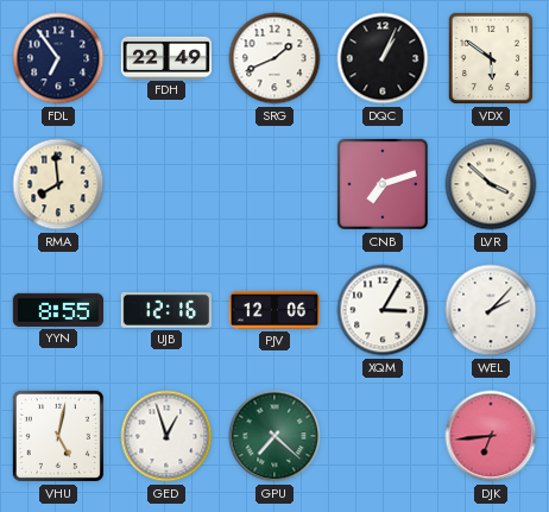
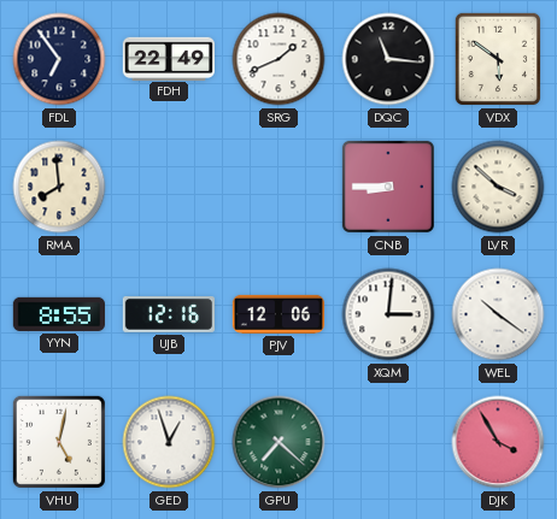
DQC: 1:04 -> 11:16 (388, 59)
CNB: 7:12 -> 8:45 (388, 187)
XQM: 3:05 -> 3:01 (388, 314)
WEL: 2:07 -> 10:21 (498, 314)
DJK: 6:44 -> 3:55 (498, 442)
